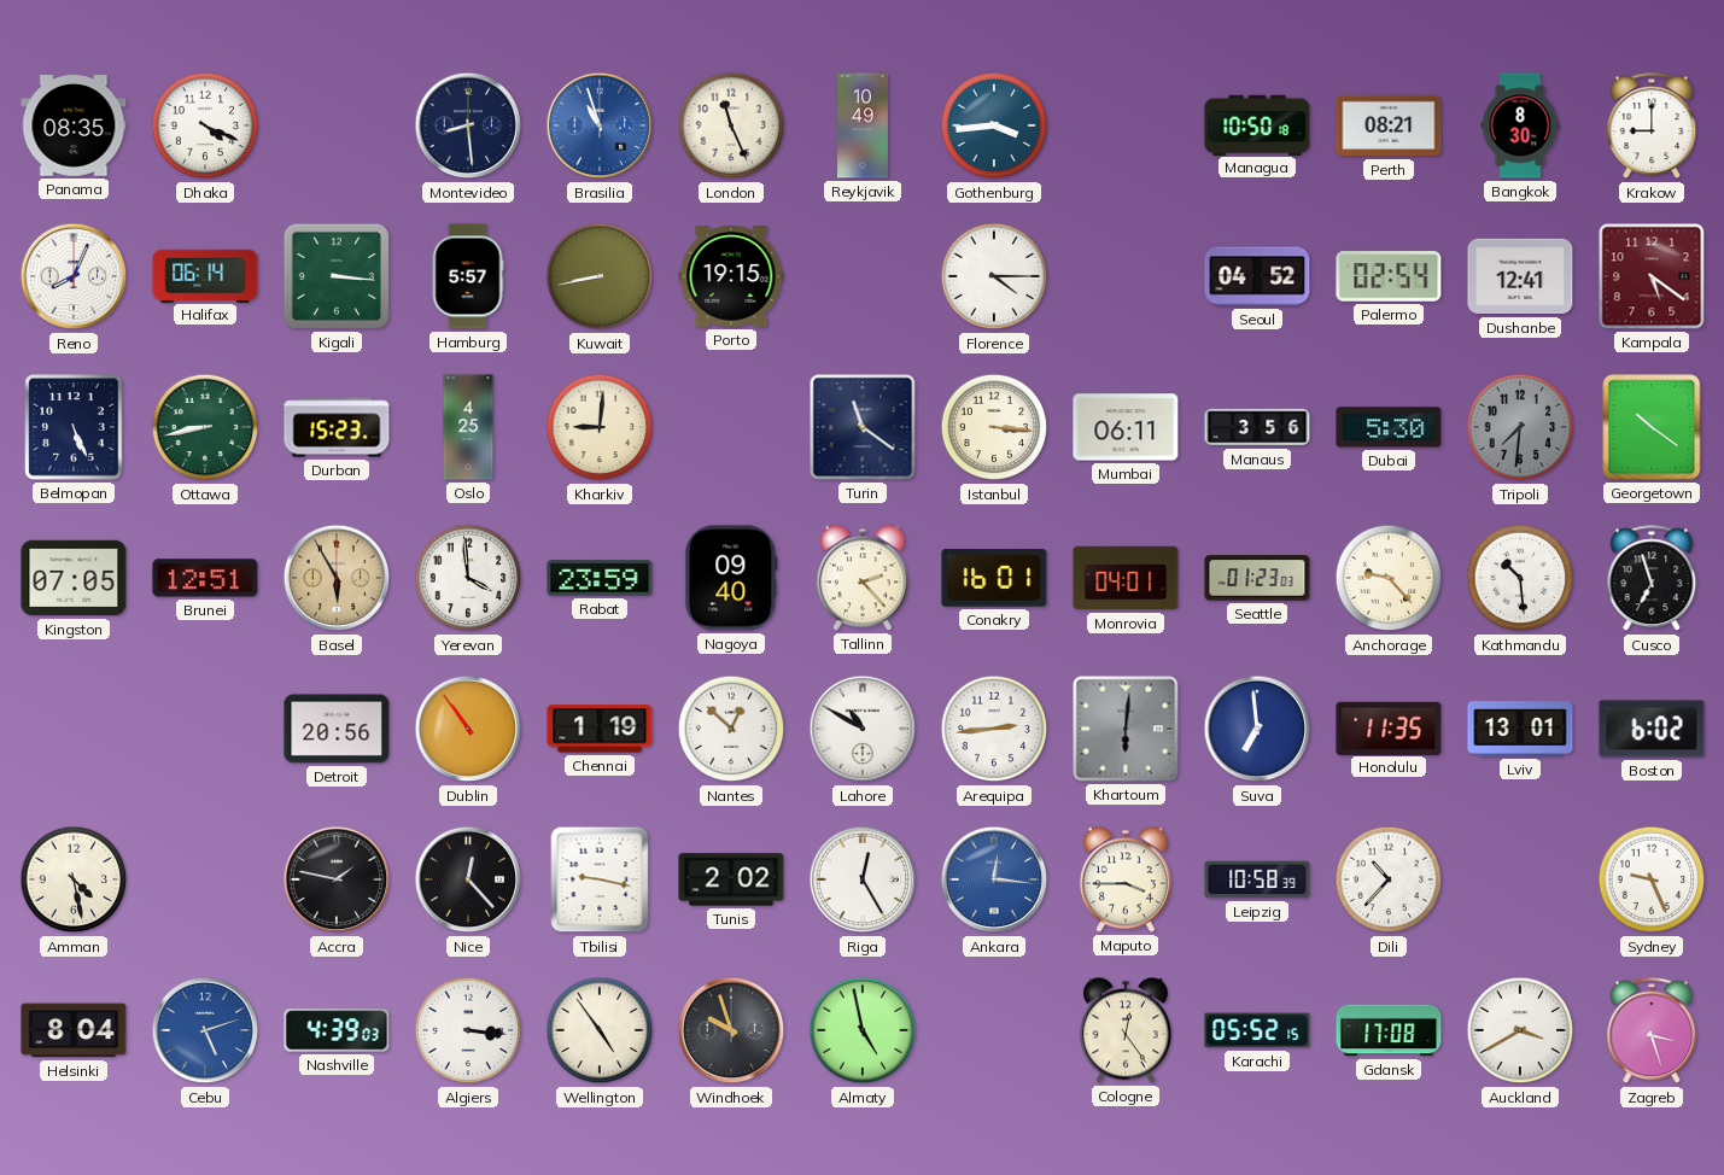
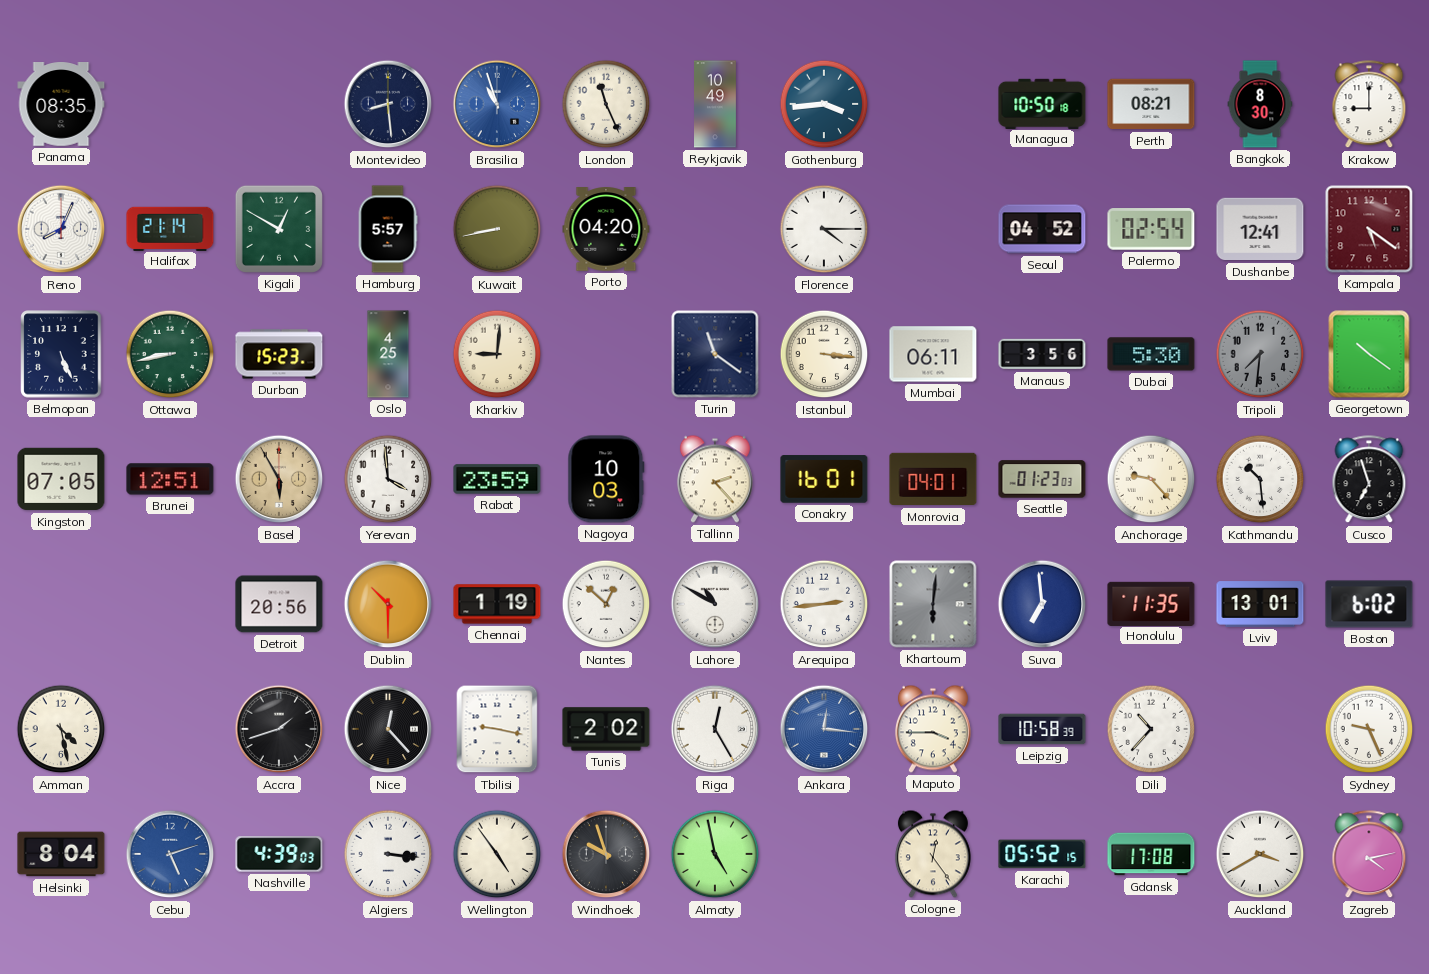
Dhaka: 4:19 -> none (205, 125)
Halifax: 06:14 -> 21:14 (170, 228)
Kigali: 3:16 -> 12:50 (279, 229)
Porto: 19:15 -> 04:20 (606, 229)
Nagoya: 09:40 -> 10:03 (606, 479)
Dublin: 10:54 -> 10:30 (388, 604)
Accra: 1:47 -> 1:42 (279, 729)
Zagreb: 3:27 -> 4:13 (1369, 855)
